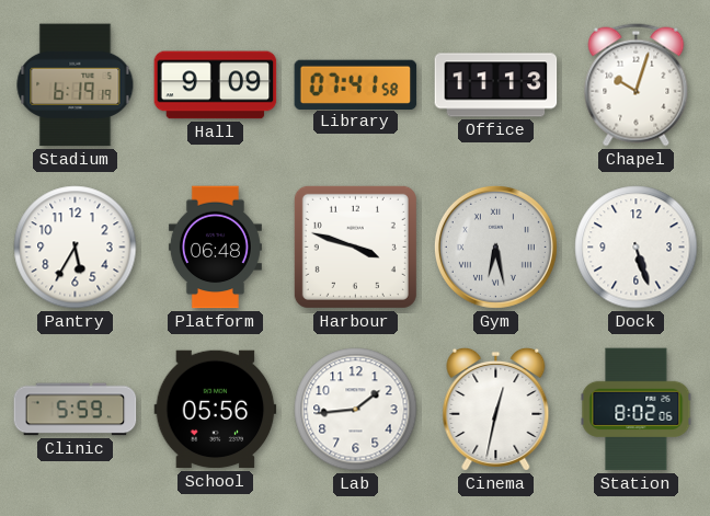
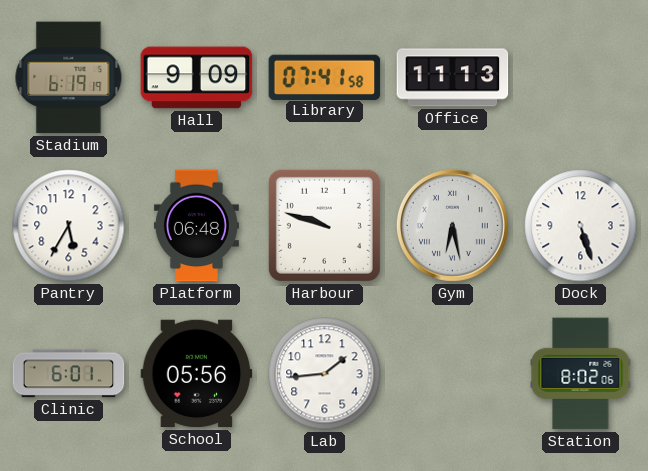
Chapel: 10:03 -> none (637, 85)
Harbour: 3:48 -> 9:48 (324, 225)
Clinic: 5:59 -> 6:01 (69, 374)
Cinema: 12:32 -> none (496, 409)
